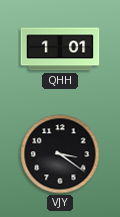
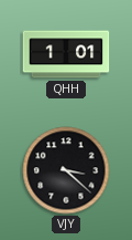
VJY: 3:21 -> 3:22 (66, 170)
